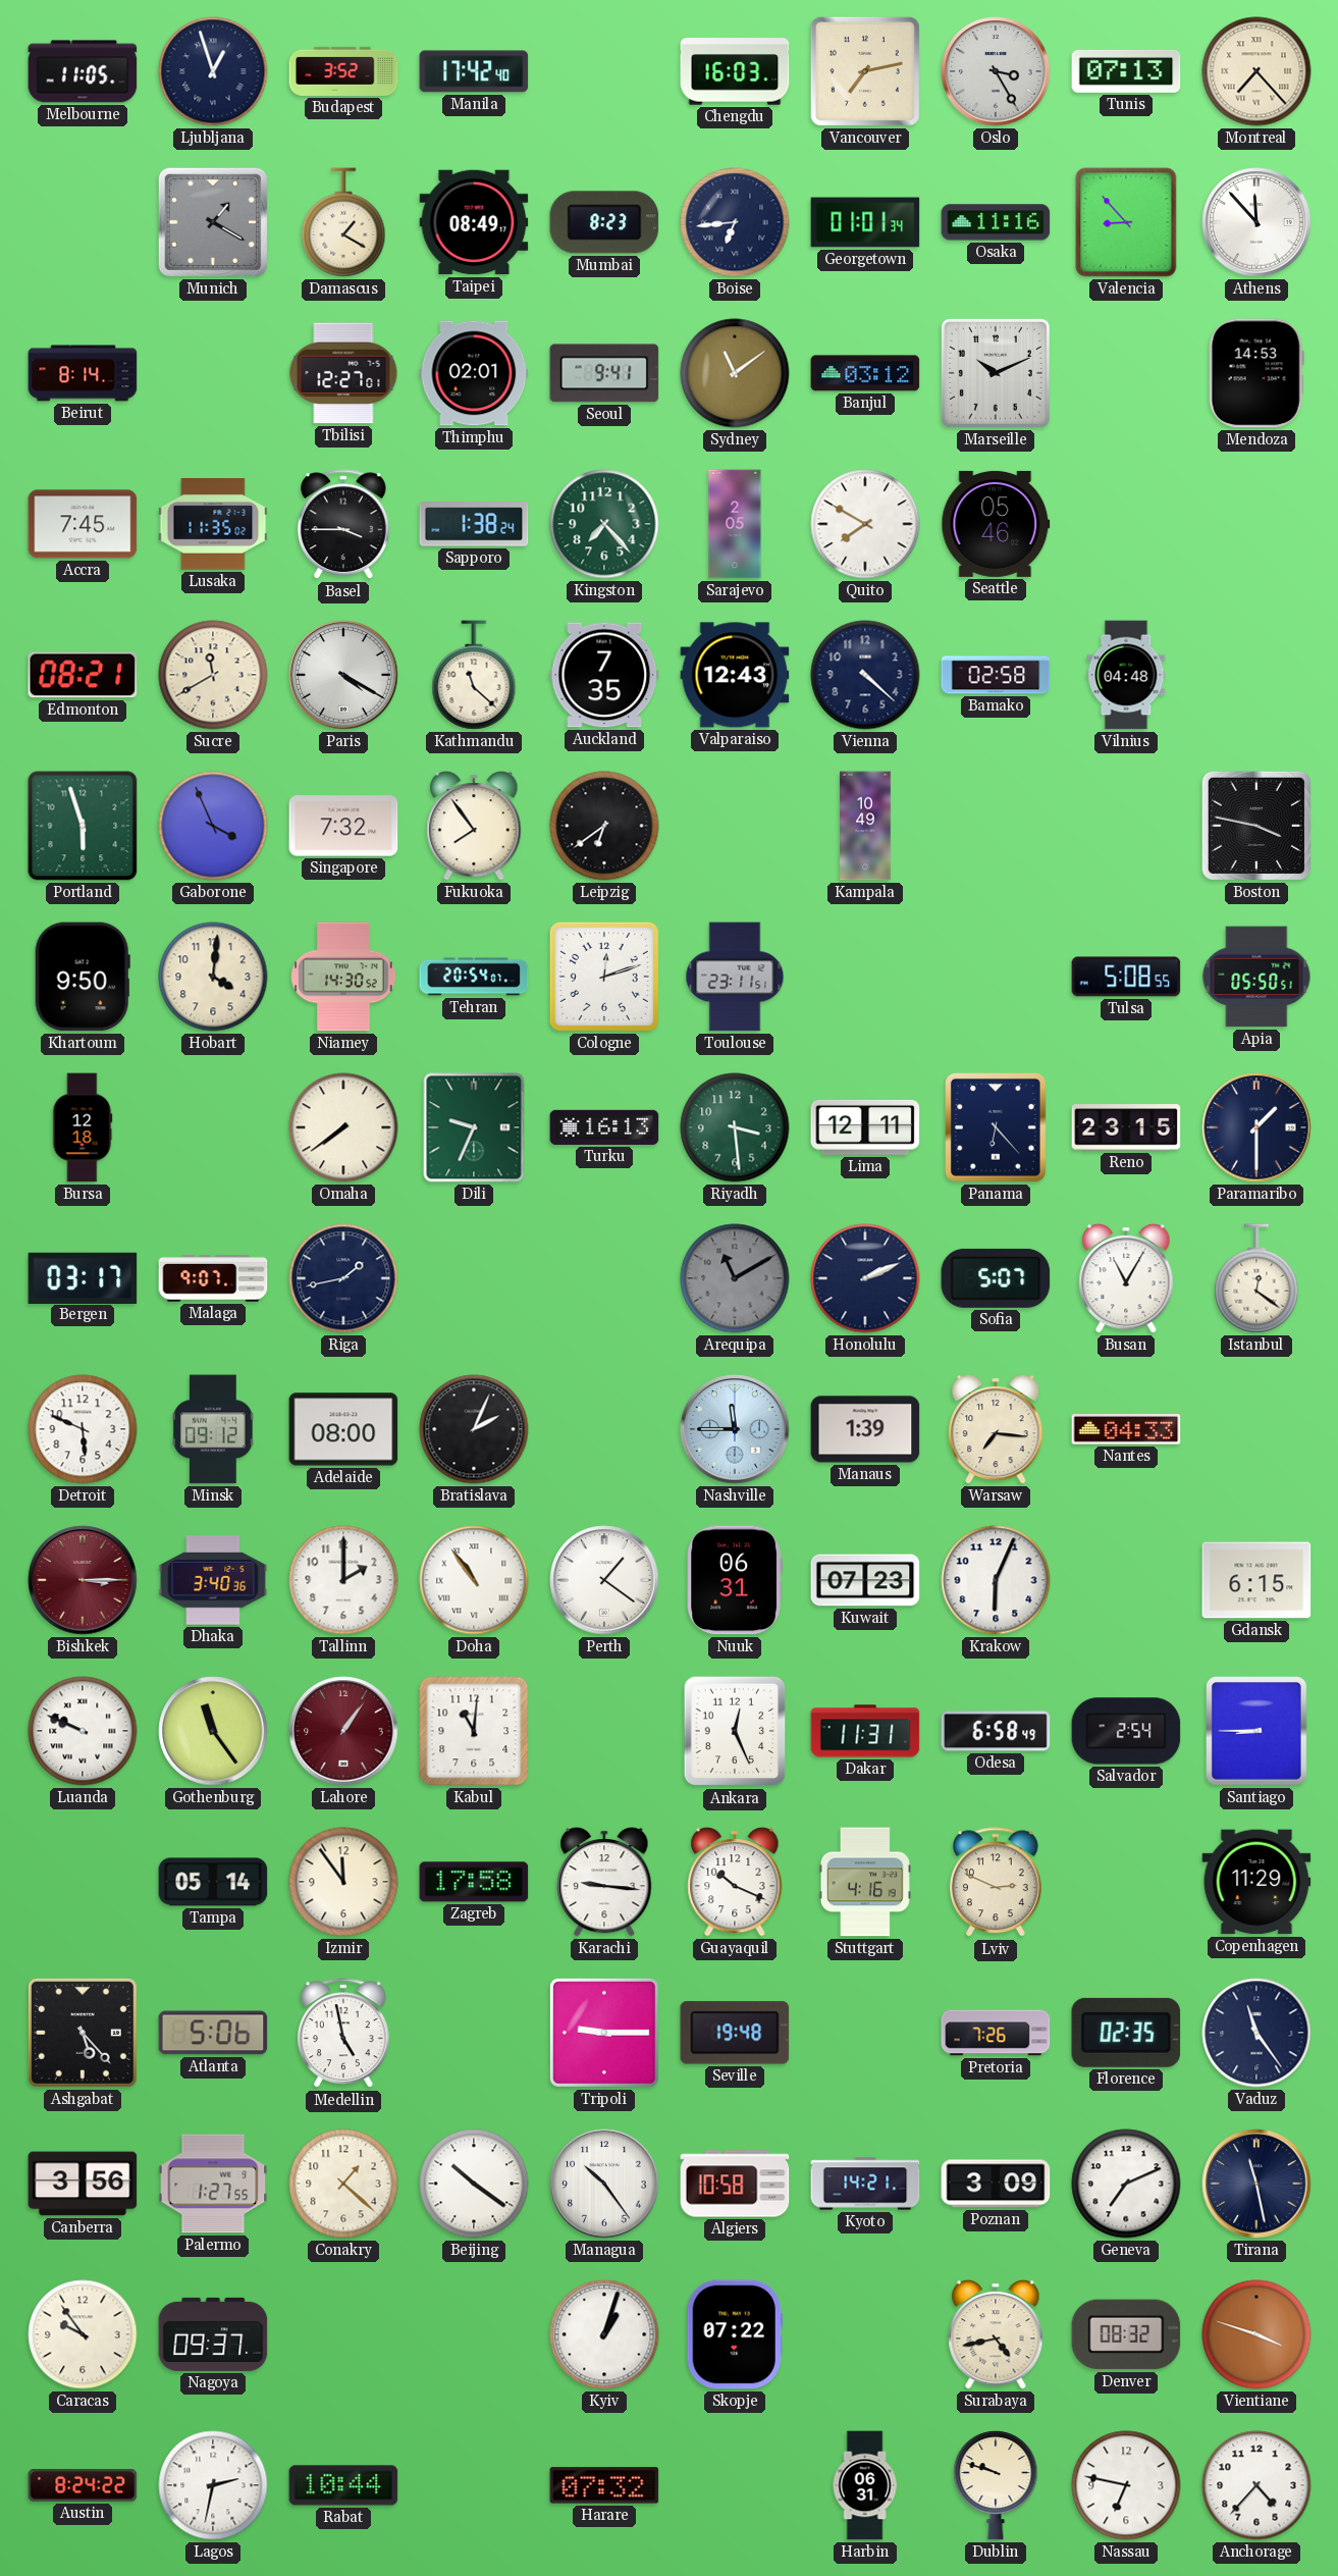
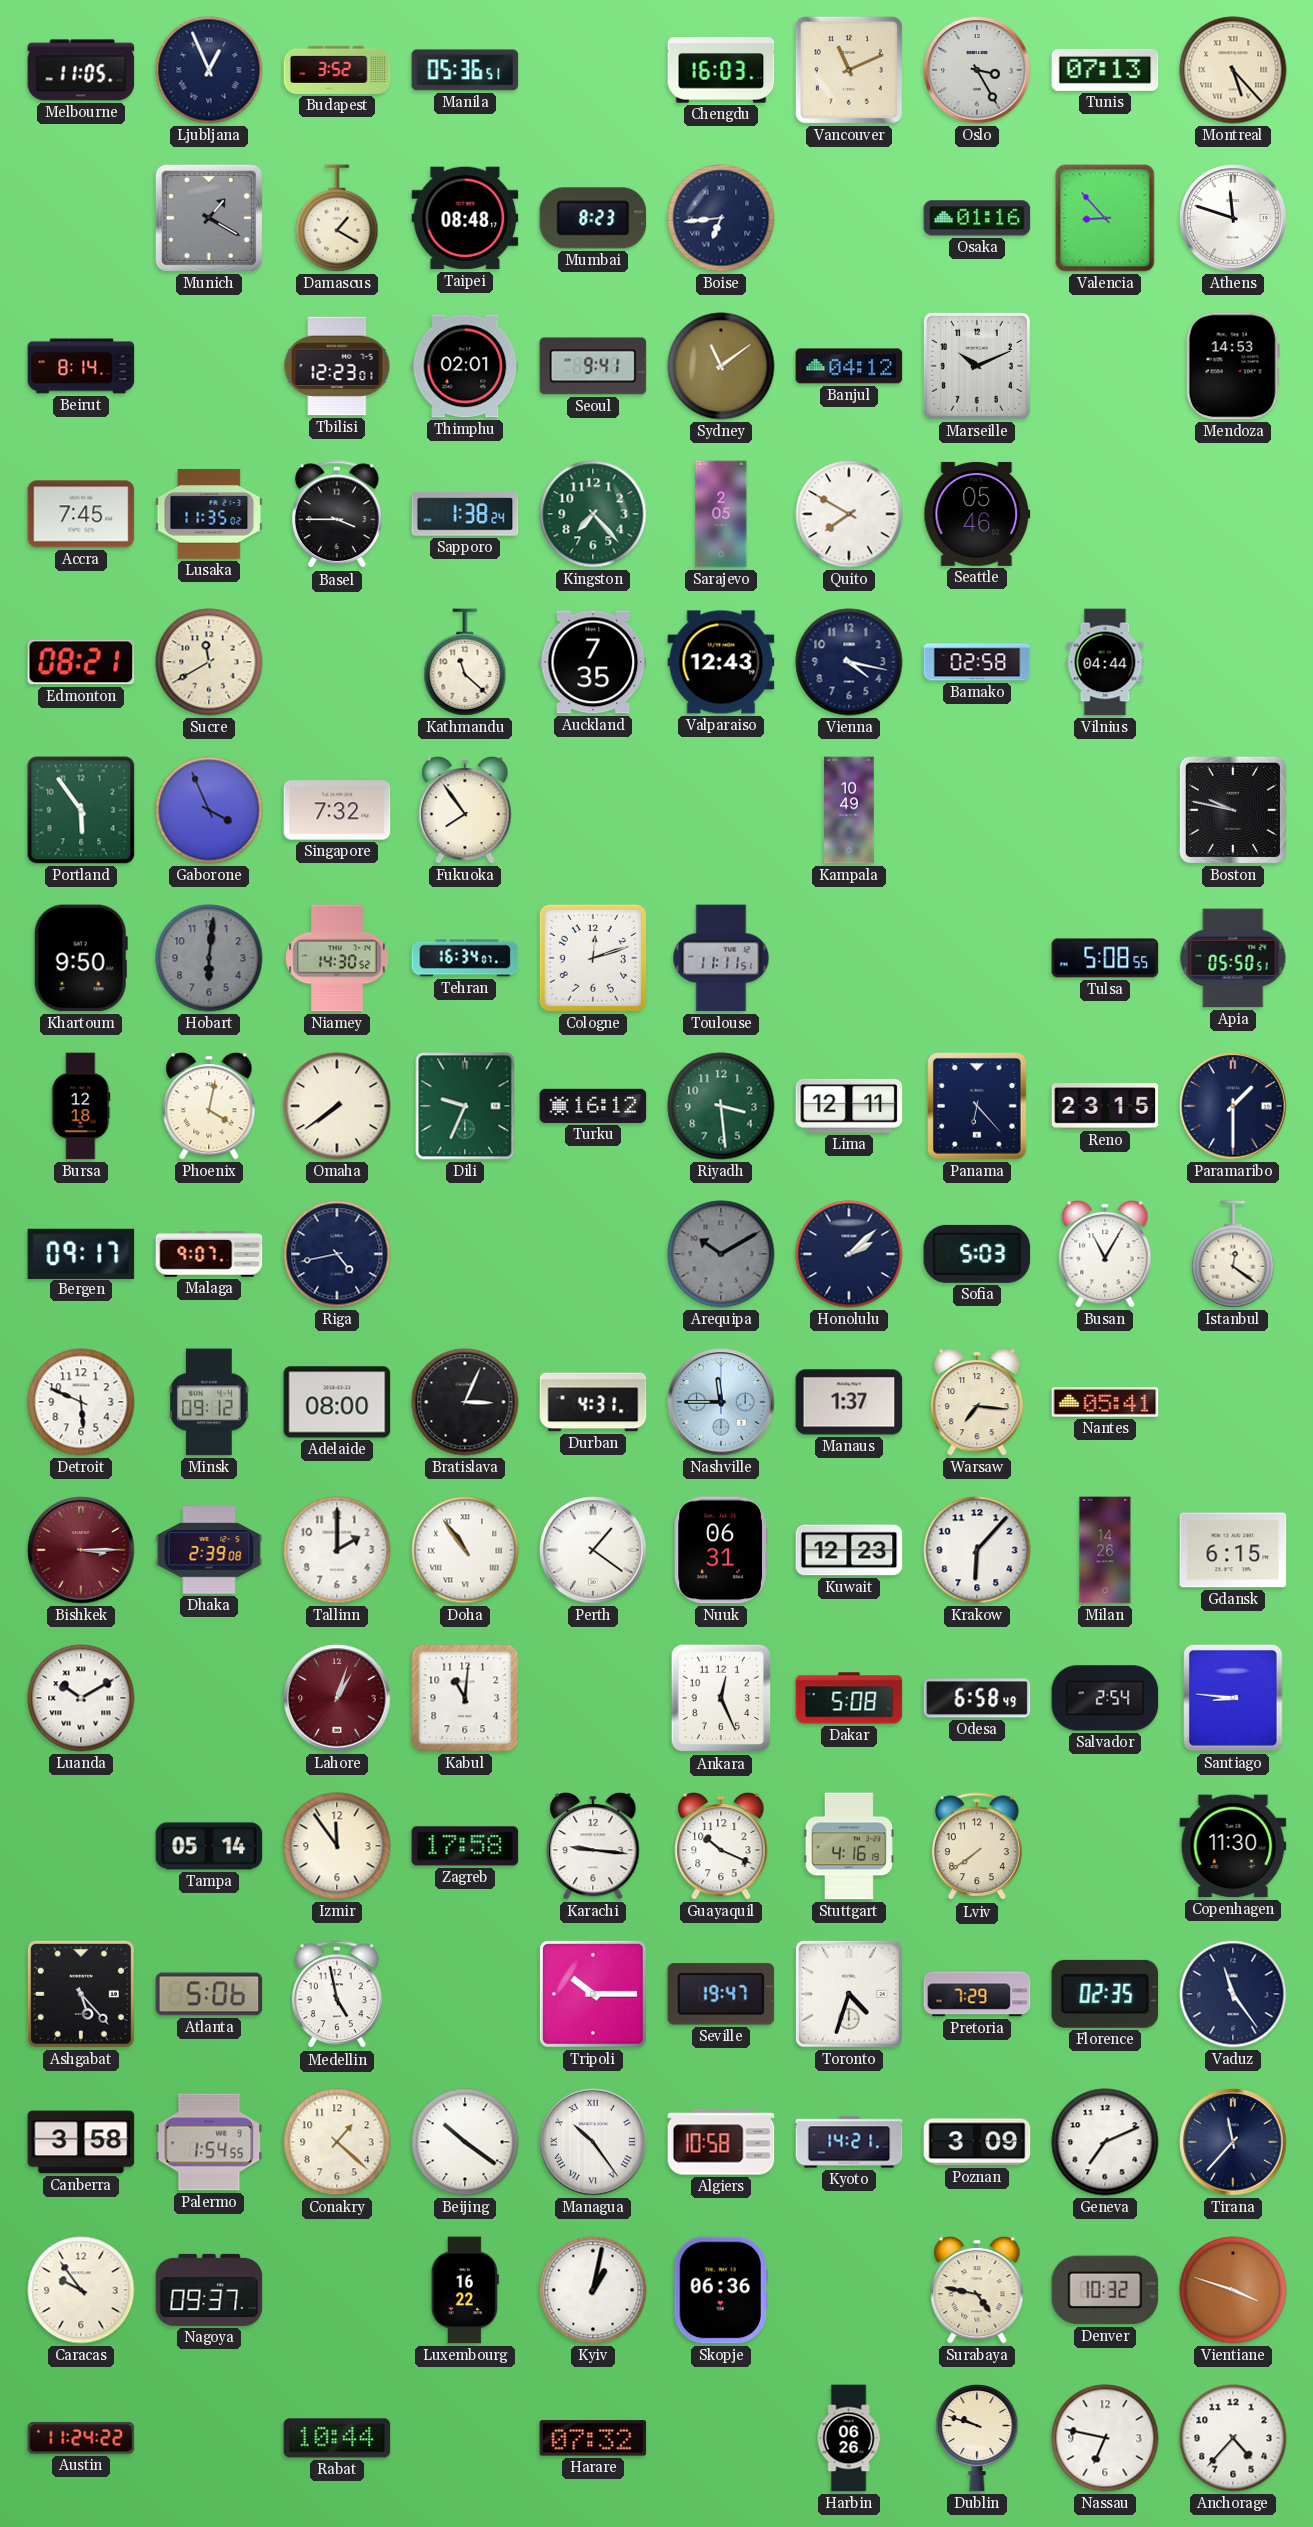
Ljubljana: 12:57 -> 12:56 (209, 70)
Manila: 17:42 -> 05:36 (465, 70)
Vancouver: 7:13 -> 11:11 (849, 70)
Montreal: 7:23 -> 5:23 (1233, 70)
Taipei: 08:49 -> 08:48 (465, 218)
Georgetown: 01:01 -> none (865, 222)
Osaka: 11:16 -> 01:16 (977, 218)
Athens: 11:53 -> 11:48 (1233, 218)
Tbilisi: 12:27 -> 12:23 (337, 366)
Banjul: 03:12 -> 04:12 (849, 366)
Paris: 4:20 -> none (343, 675)
Vienna: 4:22 -> 4:17 (849, 662)
Vilnius: 04:48 -> 04:44 (1105, 662)
Portland: 5:57 -> 5:54 (81, 810)
Leipzig: 6:39 -> none (604, 826)
Boston: 3:47 -> 9:47 (1233, 810)
Hobart: 4:01 -> 6:01 (209, 958)
Hobart dial: cream -> grey (209, 958)
Tehran: 20:54 -> 16:34 (465, 958)
Toulouse: 23:11 -> 11:11 (721, 958)
Phoenix: none -> 4:02 (209, 1106)
Turku: 16:13 -> 16:12 (593, 1106)
Bergen: 03:17 -> 09:17 (81, 1253)
Riga: 1:43 -> 4:43 (337, 1254)
Arequipa: 11:10 -> 10:10 (721, 1254)
Honolulu: 2:11 -> 2:08 (849, 1254)
Sofia: 5:07 -> 5:03 (977, 1254)
Bratislava: 2:04 -> 3:04 (465, 1402)
Durban: none -> 4:31 (593, 1402)
Manaus: 1:39 -> 1:37 (849, 1402)
Nantes: 04:33 -> 05:41 (1105, 1402)
Dhaka: 3:40 -> 2:39 (209, 1550)
Kuwait: 07:23 -> 12:23 (849, 1550)
Krakow: 6:04 -> 6:07 (977, 1550)
Milan: none -> 14:26 (1105, 1550)
Luanda: 9:49 -> 10:10 (81, 1698)
Gothenburg: 11:24 -> none (213, 1731)
Lahore: 1:06 -> 1:03 (337, 1698)
Dakar: 11:31 -> 5:08 (849, 1698)
Santiago: 8:45 -> 8:46 (1234, 1699)
Lviv: 2:49 -> 7:39 (977, 1847)
Copenhagen: 11:29 -> 11:30 (1233, 1846)
Tripoli: 9:15 -> 10:15 (593, 1994)
Seville: 19:48 -> 19:47 (721, 1994)
Toronto: none -> 4:33 (849, 1994)
Pretoria: 7:26 -> 7:29 (977, 1994)
Canberra: 3:56 -> 3:58 (81, 2142)
Palermo: 1:27 -> 1:54 (209, 2142)
Managua numerals: Arabic -> Roman (593, 2142)
Tirana: 11:28 -> 11:37 (1233, 2142)
Luxembourg: none -> 16:22 (465, 2290)
Kyiv: 1:03 -> 1:02 (593, 2290)
Skopje: 07:22 -> 06:36 (721, 2290)
Surabaya: 4:43 -> 4:47 (977, 2290)
Denver: 08:32 -> 10:32 (1105, 2290)
Austin: 8:24 -> 11:24 (81, 2439)
Lagos: 2:32 -> none (213, 2485)
Harbin: 06:31 -> 06:26 (849, 2438)
